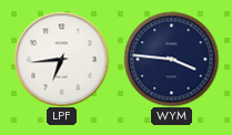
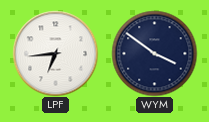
WYM: 3:46 -> 3:51 (154, 53)
